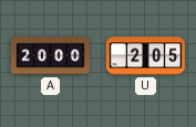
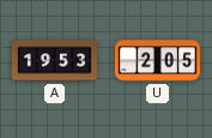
A: 20:00 -> 19:53 (54, 61)
